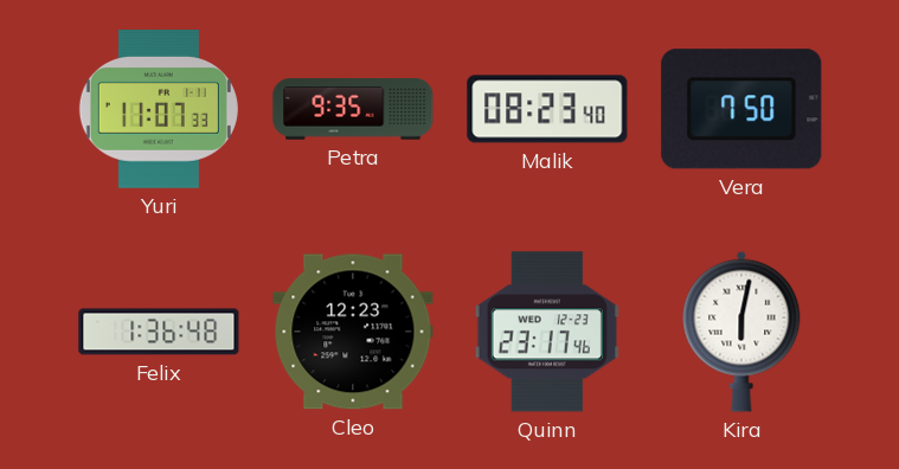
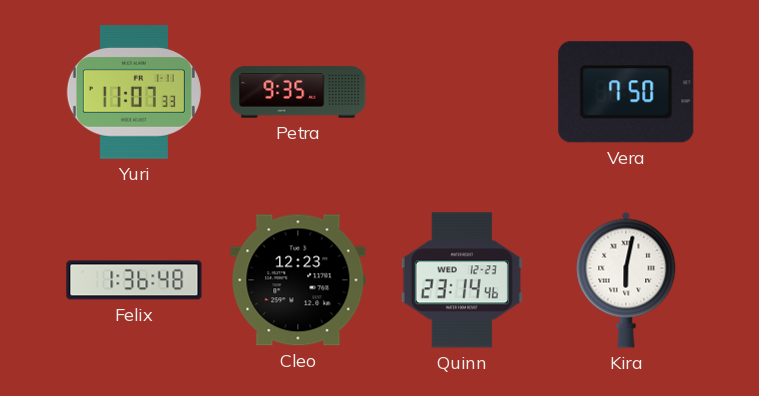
Malik: 08:23 -> none (547, 109)
Quinn: 23:17 -> 23:14 (462, 280)
